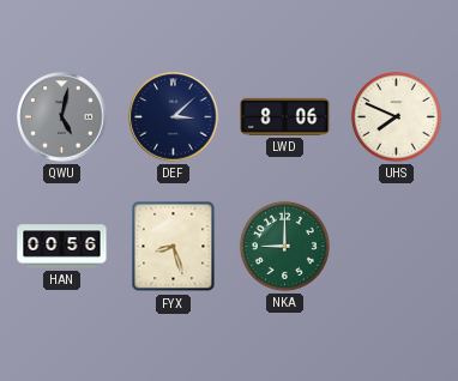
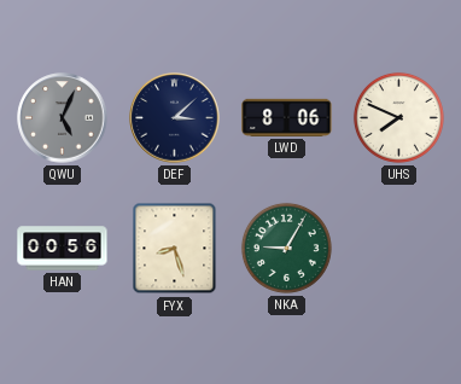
QWU: 5:02 -> 5:04 (63, 118)
NKA: 9:00 -> 9:05 (286, 248)
